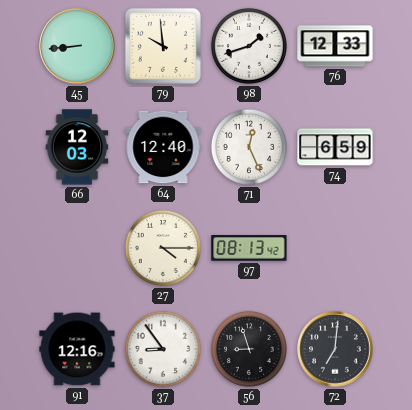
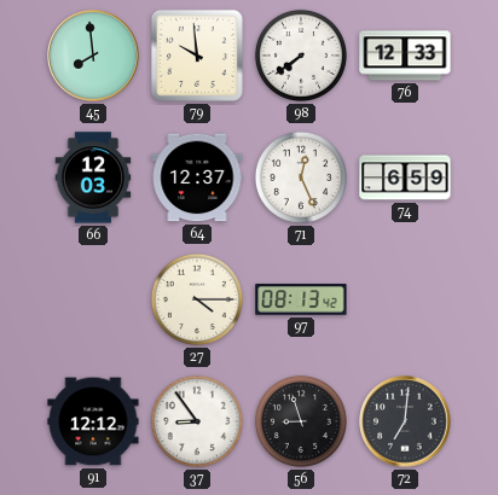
45: 8:44 -> 7:59 (93, 56)
98: 1:42 -> 7:39 (301, 56)
64: 12:40 -> 12:37 (197, 177)
91: 12:16 -> 12:12 (93, 421)
